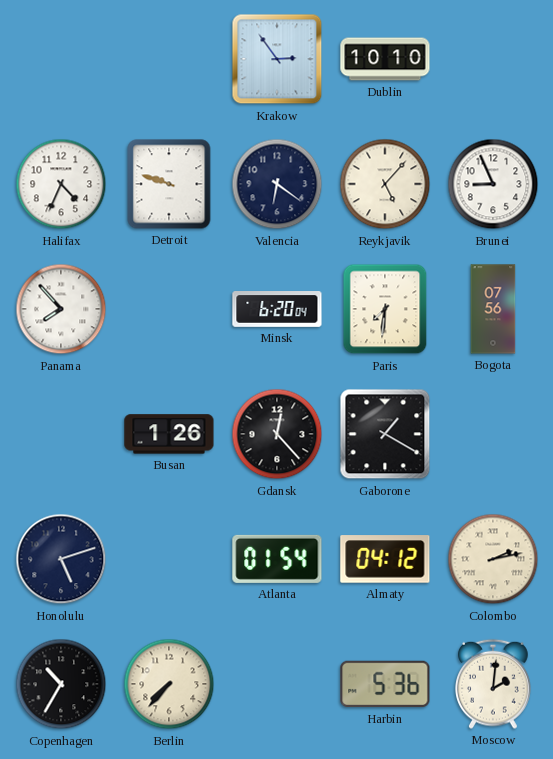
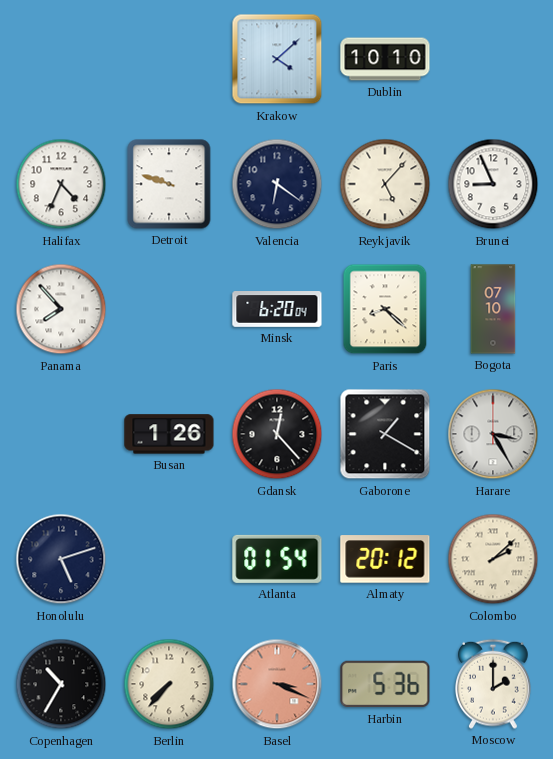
Krakow: 2:54 -> 4:08 (277, 59)
Paris: 7:31 -> 8:22 (385, 309)
Bogota: 07:56 -> 07:10 (493, 309)
Harare: none -> 3:25 (493, 434)
Almaty: 04:12 -> 20:12 (385, 559)
Colombo: 2:13 -> 2:08 (493, 559)
Basel: none -> 3:19 (277, 684)
Moscow: 2:01 -> 2:00 (494, 684)
